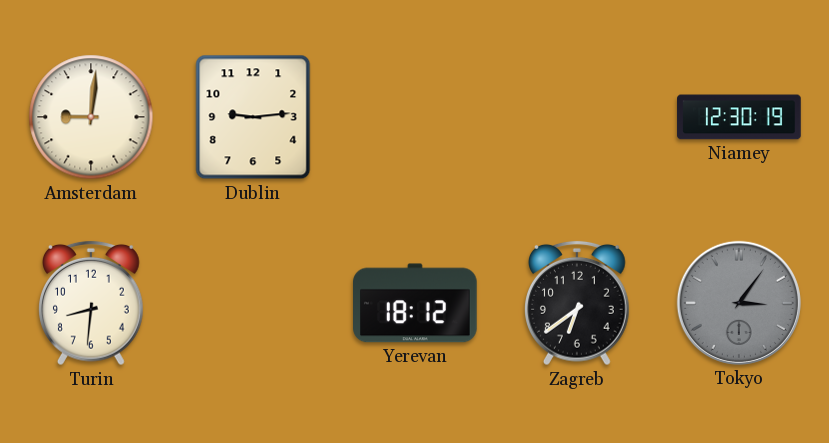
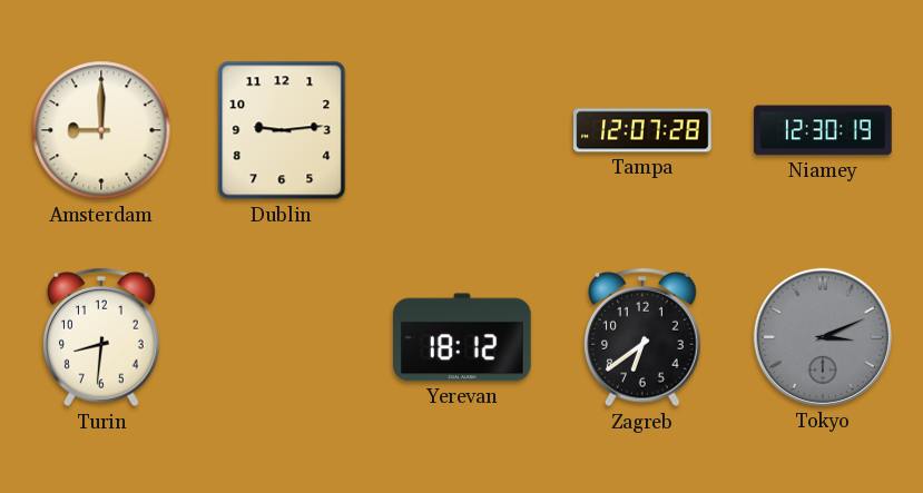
Amsterdam: 9:01 -> 9:00 (101, 130)
Tampa: none -> 12:07 (642, 130)
Tokyo: 3:06 -> 3:11 (823, 337)
